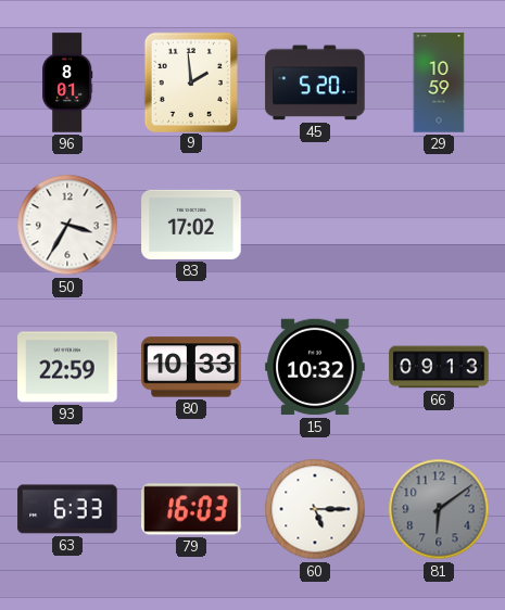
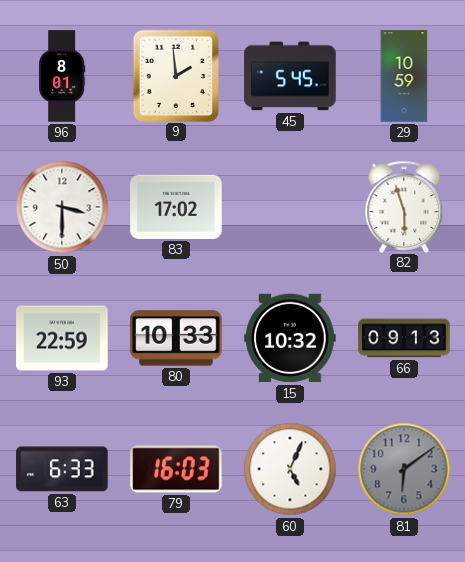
45: 5:20 -> 5:45 (290, 76)
50: 3:35 -> 3:30 (62, 207)
82: none -> 5:57 (404, 206)
60: 5:15 -> 5:04 (290, 469)
